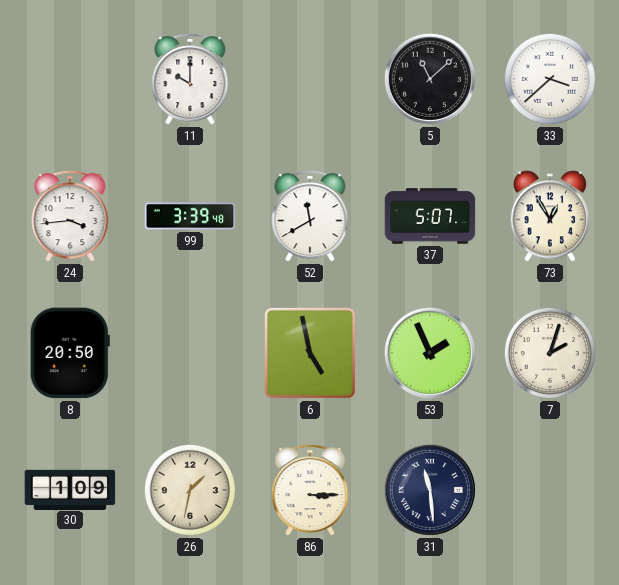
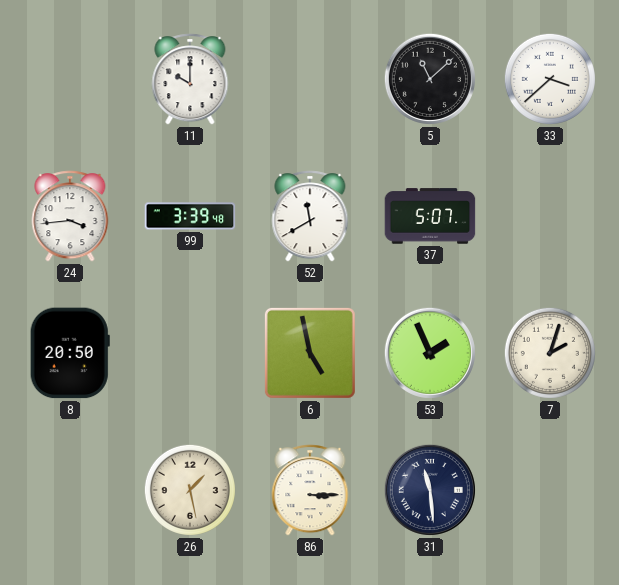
73: 12:55 -> none (550, 216)
30: 1:09 -> none (70, 489)
26: 1:32 -> 1:28 (190, 490)
